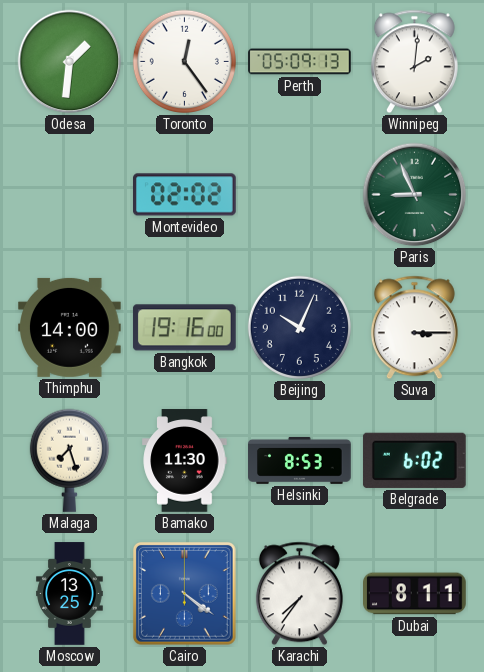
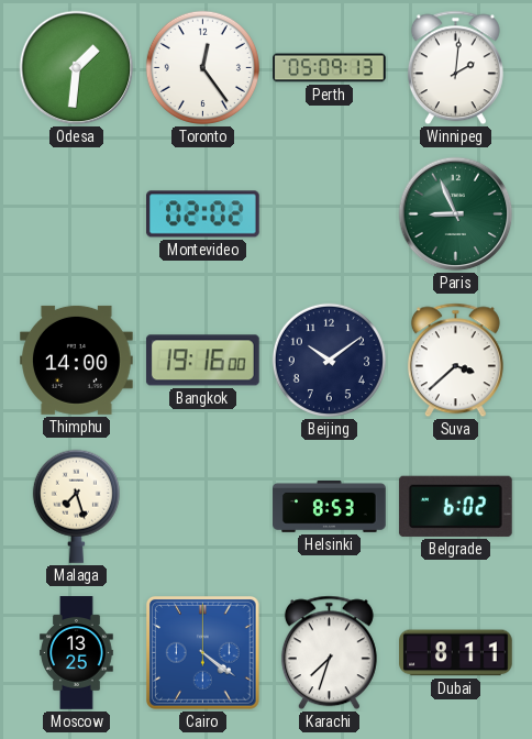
Beijing: 10:04 -> 10:09 (329, 360)
Suva: 3:15 -> 3:38 (455, 361)
Bamako: 11:30 -> none (185, 461)
Karachi: 7:36 -> 7:33 (329, 653)
